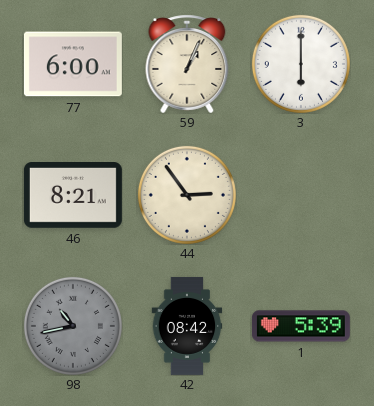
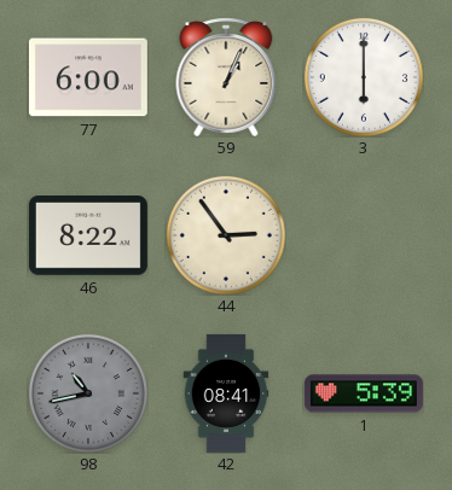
46: 8:21 -> 8:22 (88, 237)
42: 08:42 -> 08:41 (226, 393)
